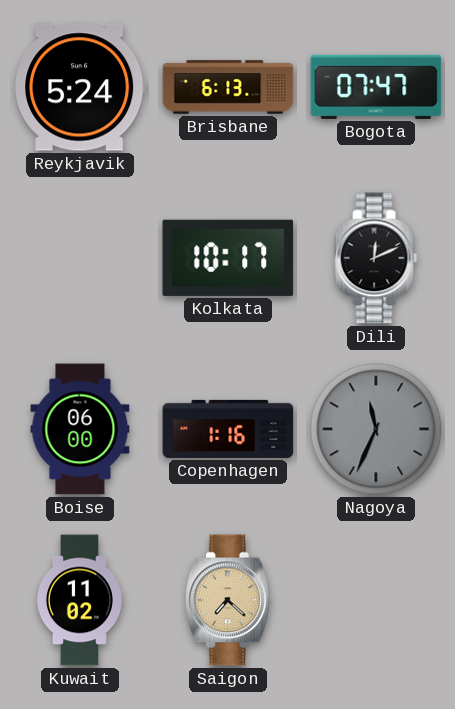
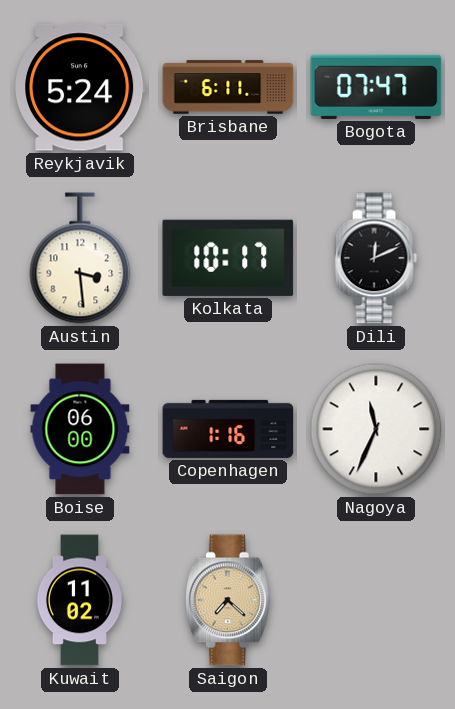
Brisbane: 6:13 -> 6:11 (228, 87)
Austin: none -> 3:29 (80, 258)
Nagoya dial: grey -> white (376, 429)
